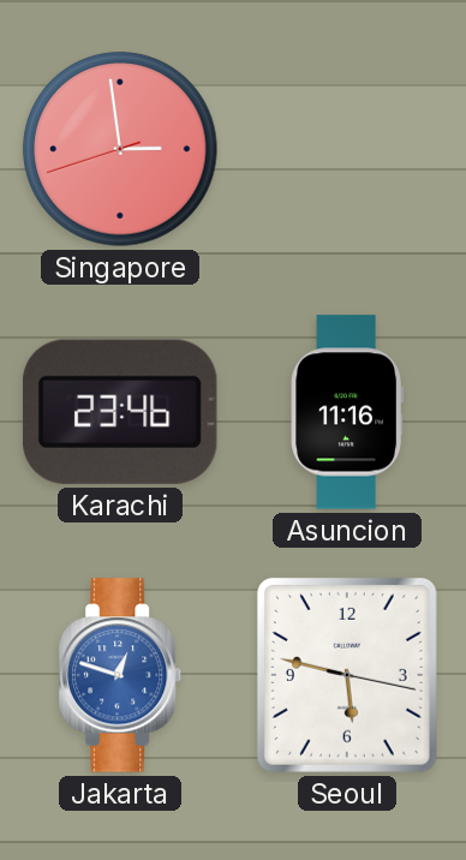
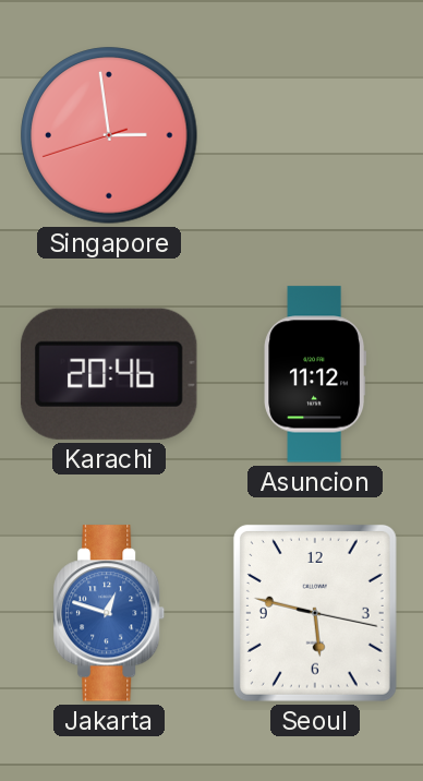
Karachi: 23:46 -> 20:46 (109, 374)
Asuncion: 11:16 -> 11:12 (315, 374)
